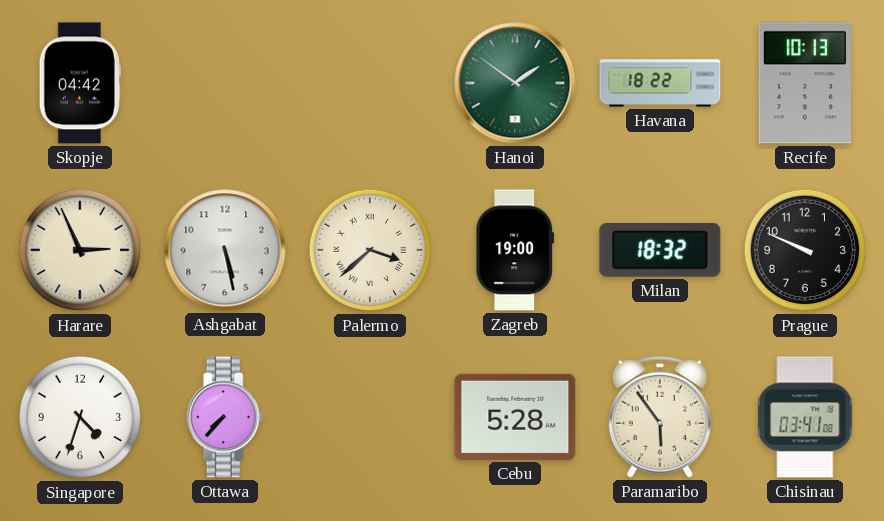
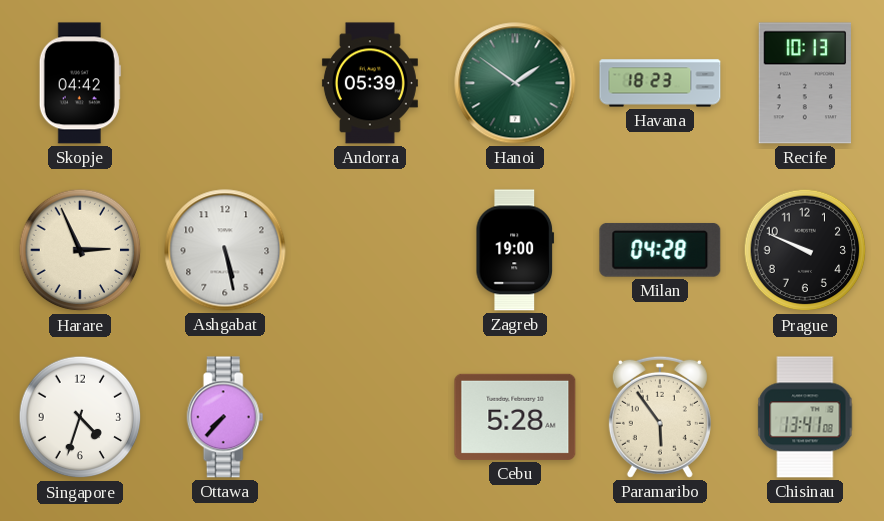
Andorra: none -> 05:39 (370, 83)
Havana: 18:22 -> 18:23 (660, 83)
Palermo: 3:38 -> none (370, 250)
Milan: 18:32 -> 04:28 (660, 250)
Chisinau: 03:41 -> 13:41 (805, 417)
